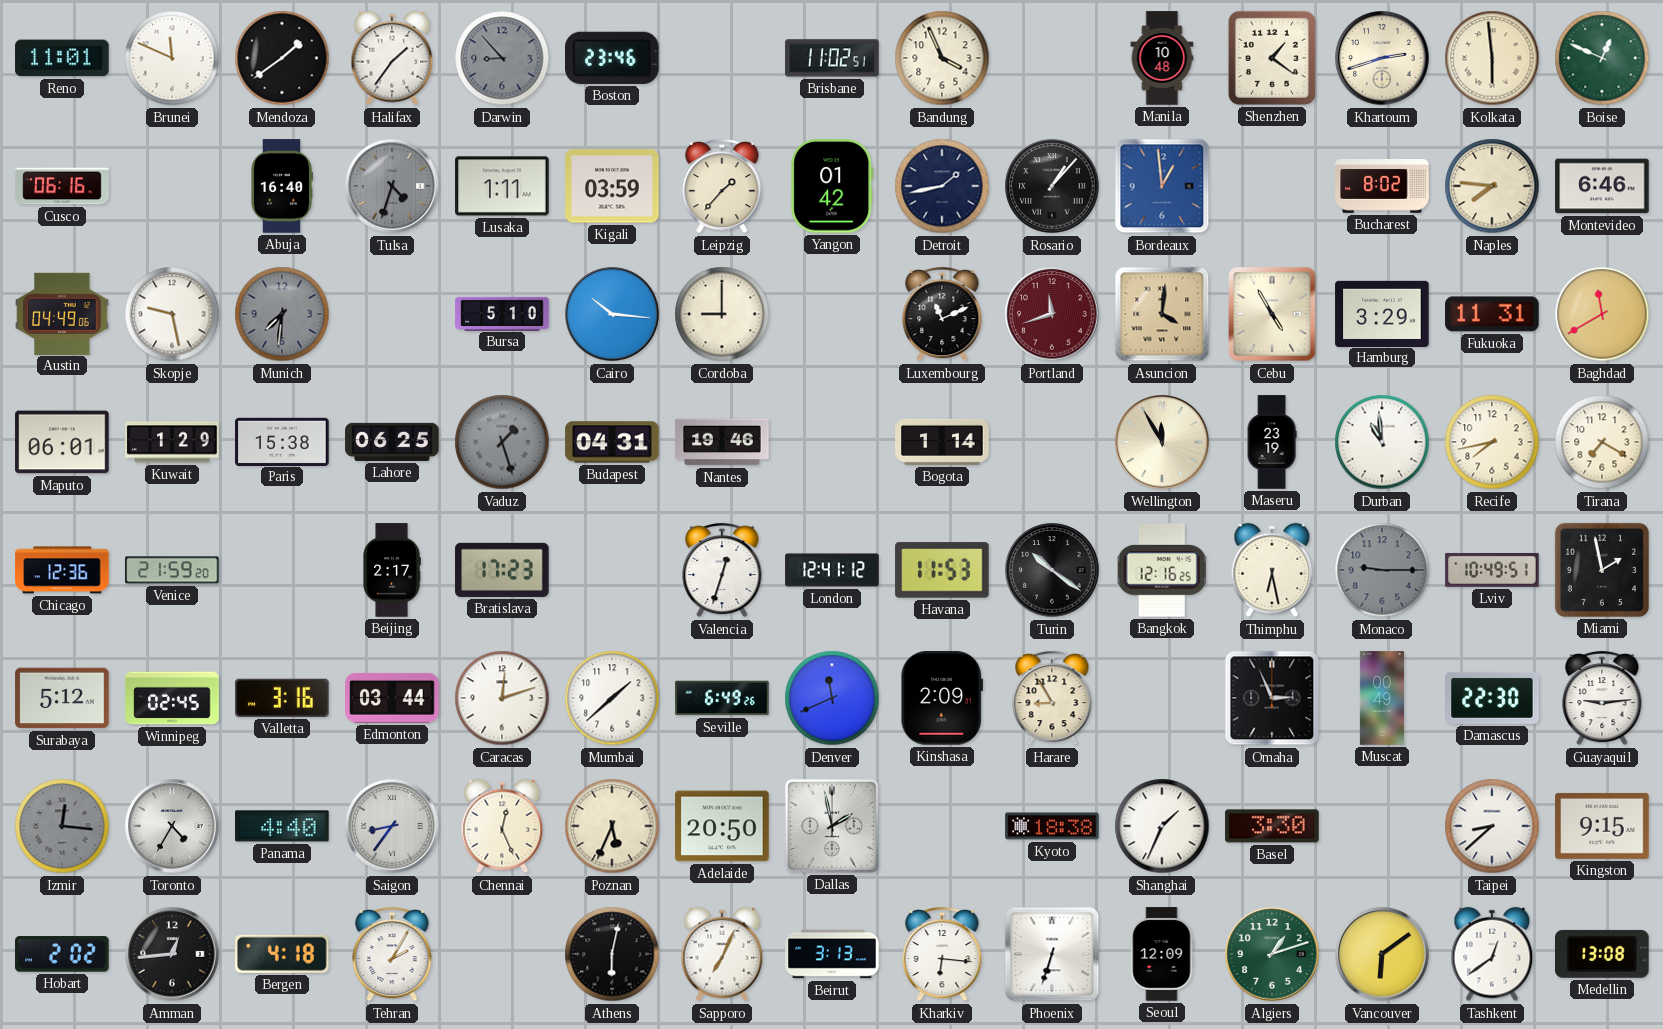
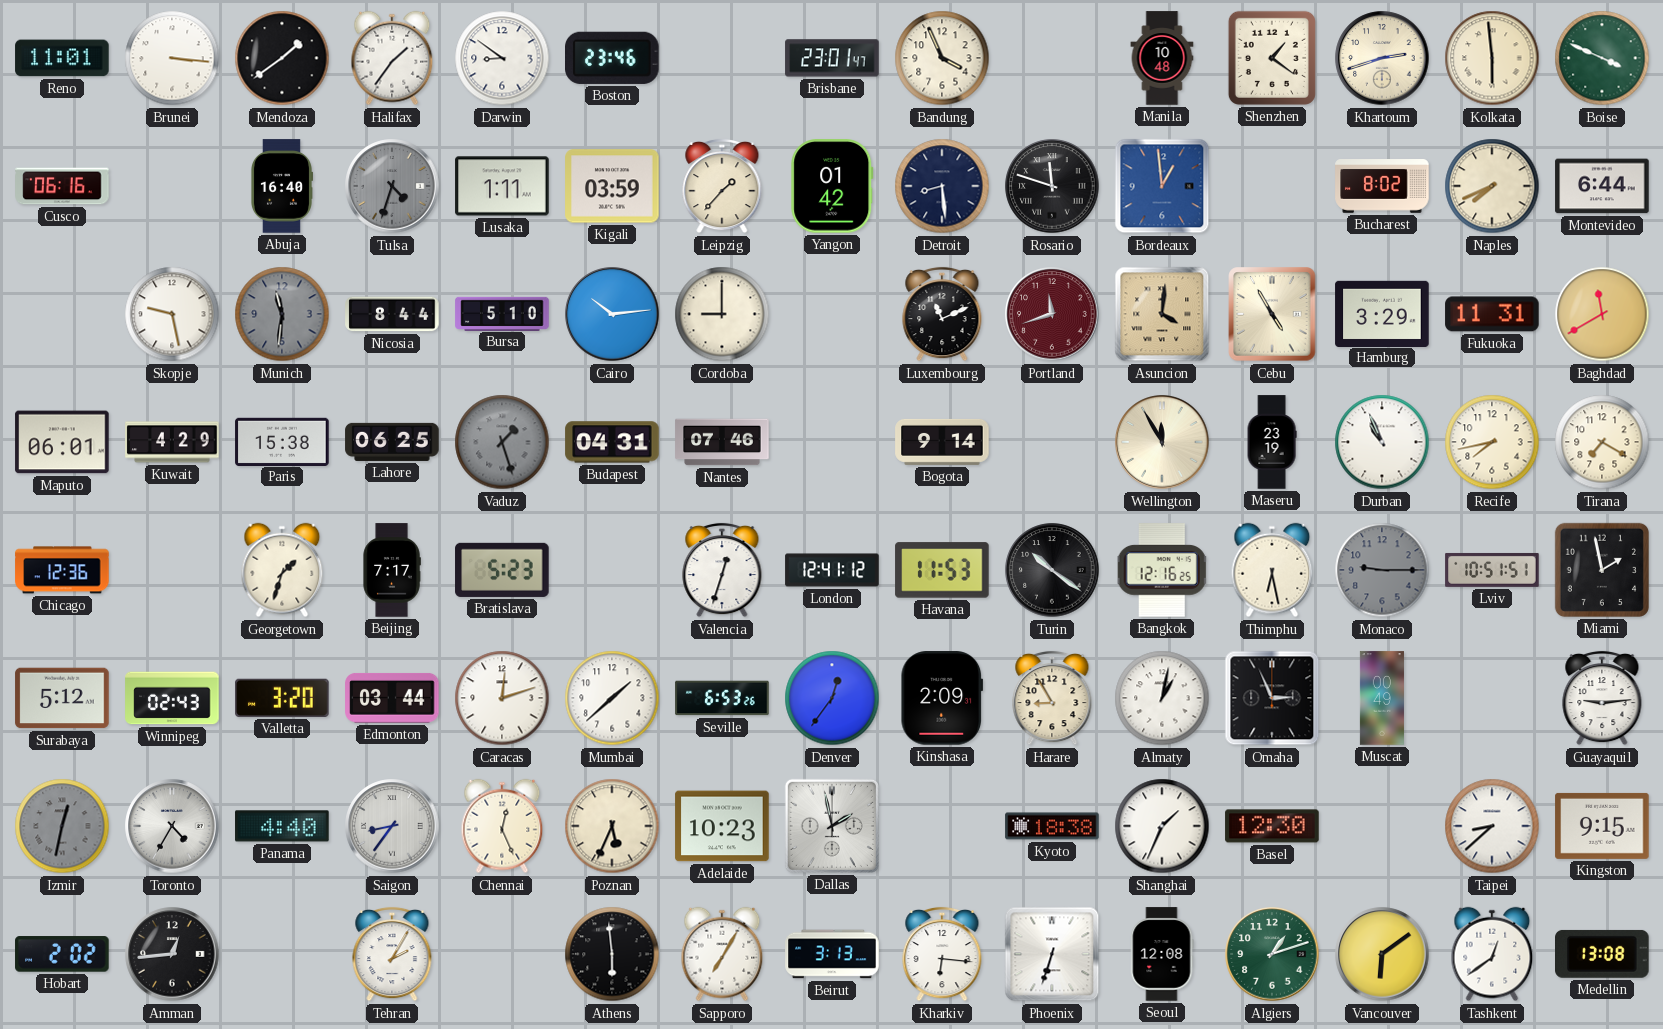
Brunei: 11:49 -> 3:16 (172, 58)
Darwin: 8:53 -> 8:51 (502, 58)
Darwin dial: grey -> white (502, 58)
Brisbane: 11:02 -> 23:01 (832, 58)
Boise: 12:49 -> 3:49 (1602, 58)
Detroit: 1:43 -> 8:29 (942, 186)
Rosario: 1:07 -> 11:48 (1052, 186)
Naples: 7:46 -> 7:41 (1492, 186)
Montevideo: 6:46 -> 6:44 (1602, 186)
Austin: 04:49 -> none (62, 313)
Munich: 7:31 -> 11:31 (282, 314)
Nicosia: none -> 8:44 (392, 314)
Cairo: 10:16 -> 10:14 (612, 314)
Kuwait: 1:29 -> 4:29 (172, 442)
Nantes: 19:46 -> 07:46 (722, 442)
Bogota: 1:14 -> 9:14 (942, 442)
Durban: 10:59 -> 10:56 (1382, 442)
Venice: 21:59 -> none (172, 570)
Georgetown: none -> 1:33 (282, 570)
Beijing: 2:17 -> 7:17 (392, 570)
Bratislava: 17:23 -> 5:23 (502, 570)
Lviv: 10:49 -> 10:51 (1492, 570)
Winnipeg: 02:45 -> 02:43 (172, 698)
Valletta: 3:16 -> 3:20 (282, 698)
Seville: 6:49 -> 6:53 (722, 698)
Denver: 11:41 -> 12:36 (832, 698)
Almaty: none -> 1:02 (1162, 698)
Damascus: 22:30 -> none (1492, 698)
Izmir: 12:16 -> 12:32 (62, 826)
Adelaide: 20:50 -> 10:23 (722, 826)
Basel: 3:30 -> 12:30 (1272, 826)
Bergen: 4:18 -> none (282, 954)
Athens: 6:02 -> 5:59 (612, 954)
Sapporo: 7:04 -> 7:05 (722, 954)
Seoul: 12:09 -> 12:08 (1162, 954)
